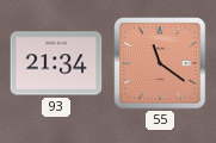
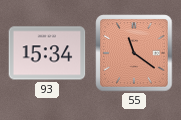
93: 21:34 -> 15:34 (47, 53)
